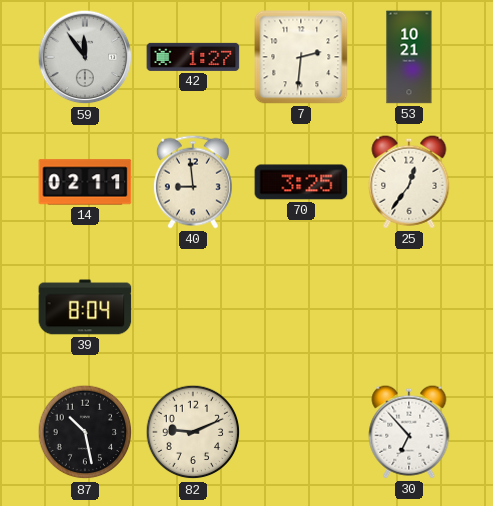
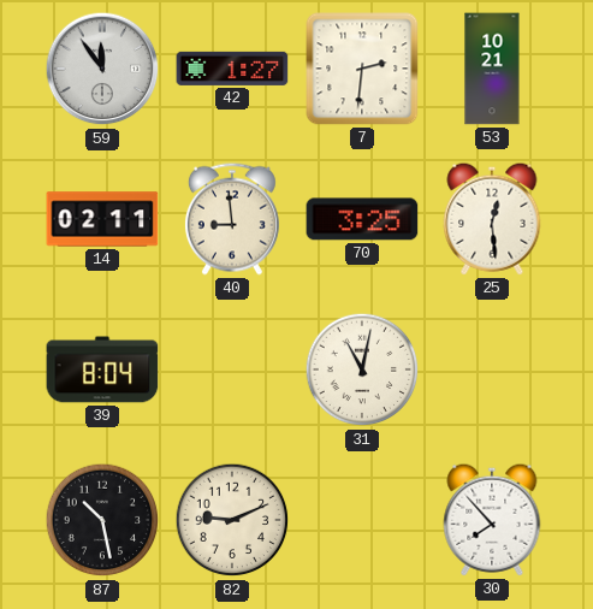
25: 12:36 -> 12:29 (492, 219)
31: none -> 11:02 (362, 369)
30: 6:53 -> 7:53 (492, 520)
